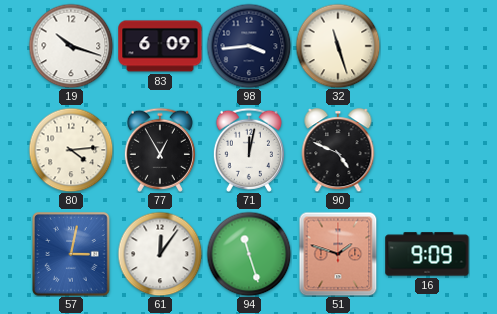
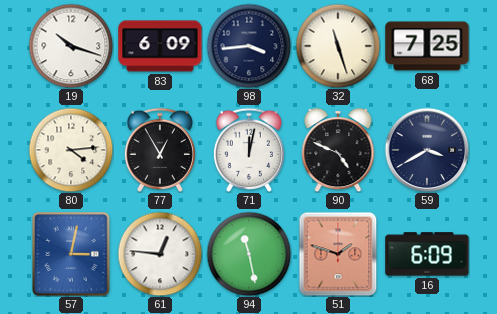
68: none -> 7:25 (427, 46)
59: none -> 3:40 (427, 150)
61: 12:06 -> 12:46 (160, 254)
94: 11:27 -> 11:28 (249, 254)
16: 9:09 -> 6:09 (427, 254)
